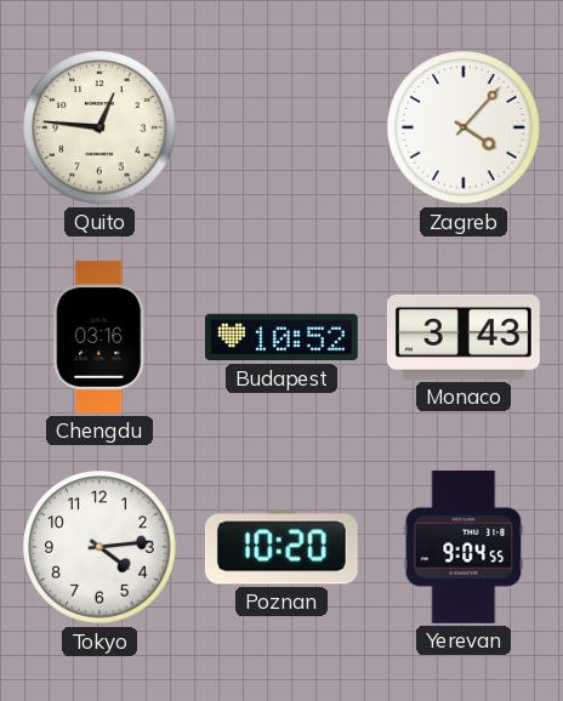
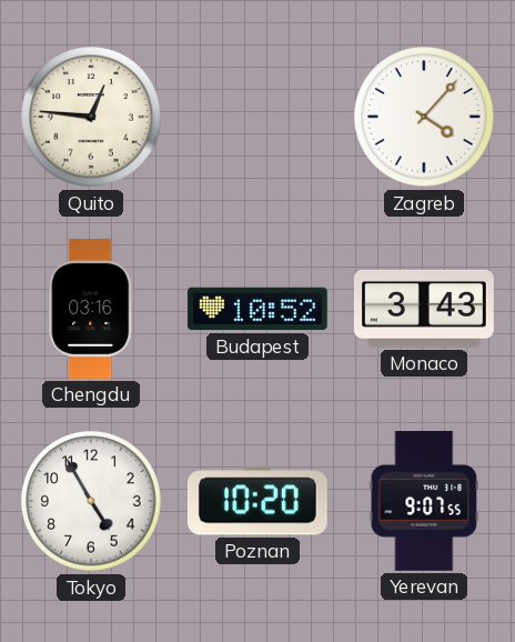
Tokyo: 4:14 -> 4:55 (91, 501)
Yerevan: 9:04 -> 9:07 (424, 501)
